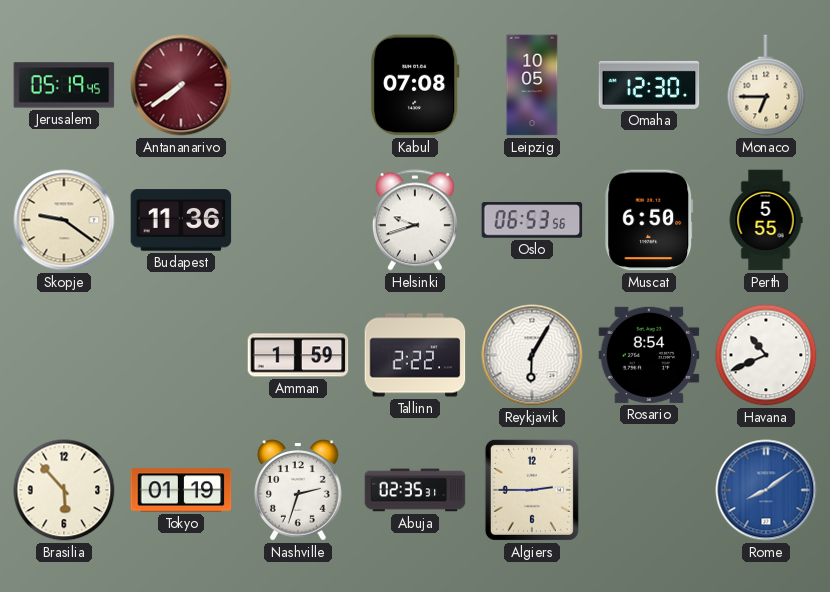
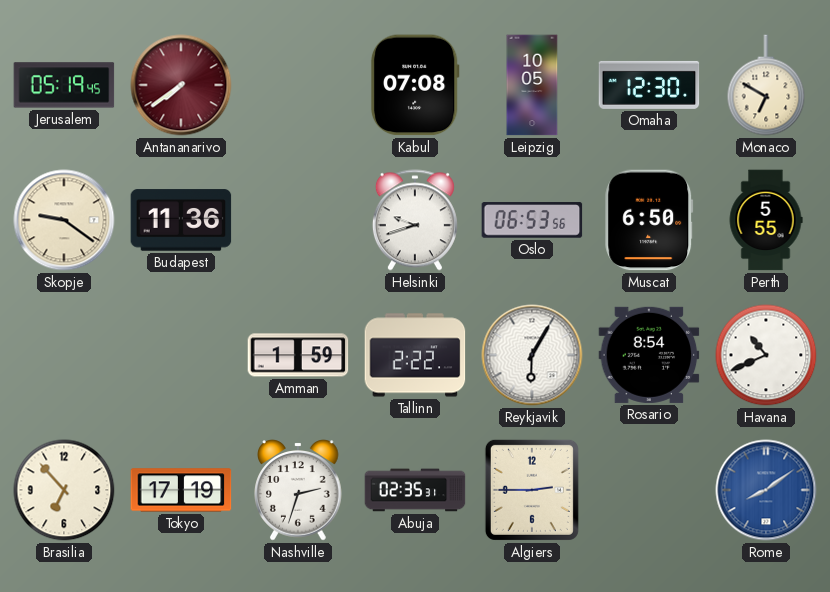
Monaco: 6:45 -> 6:50 (766, 85)
Brasilia: 5:53 -> 6:53 (64, 490)
Tokyo: 01:19 -> 17:19 (181, 490)
